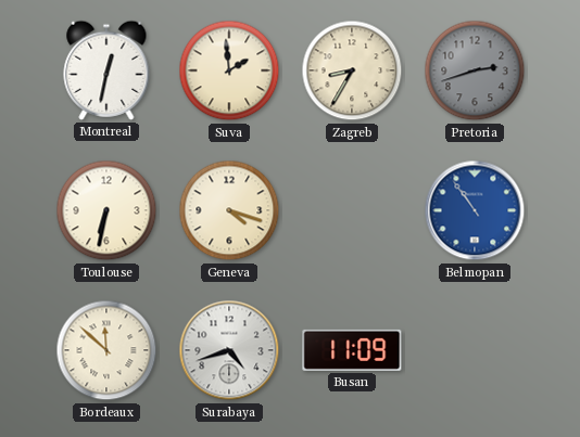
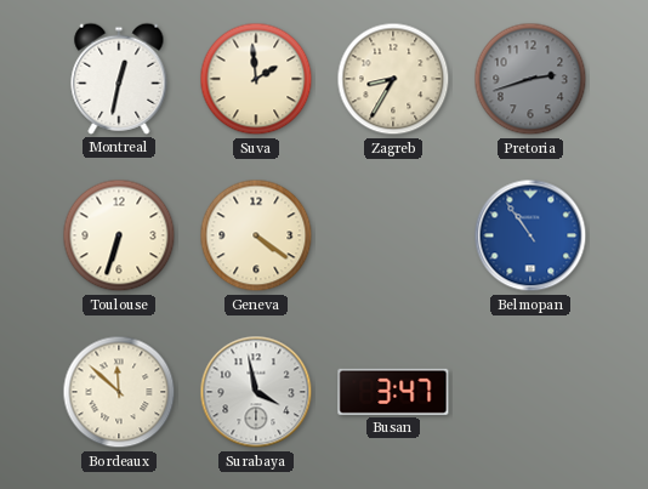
Toulouse: 6:32 -> 6:33 (119, 235)
Geneva: 4:18 -> 4:21 (256, 235)
Surabaya: 4:42 -> 3:58 (256, 392)
Busan: 11:09 -> 3:47 (393, 392)
